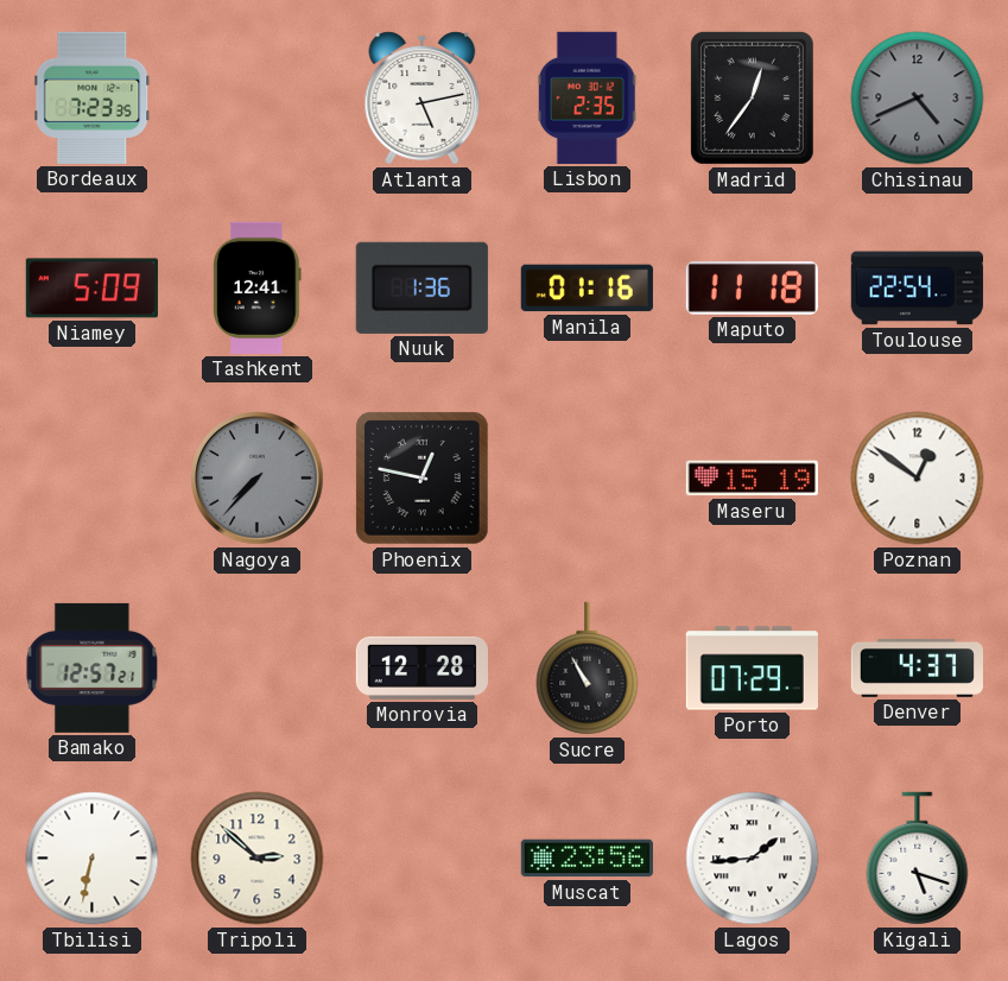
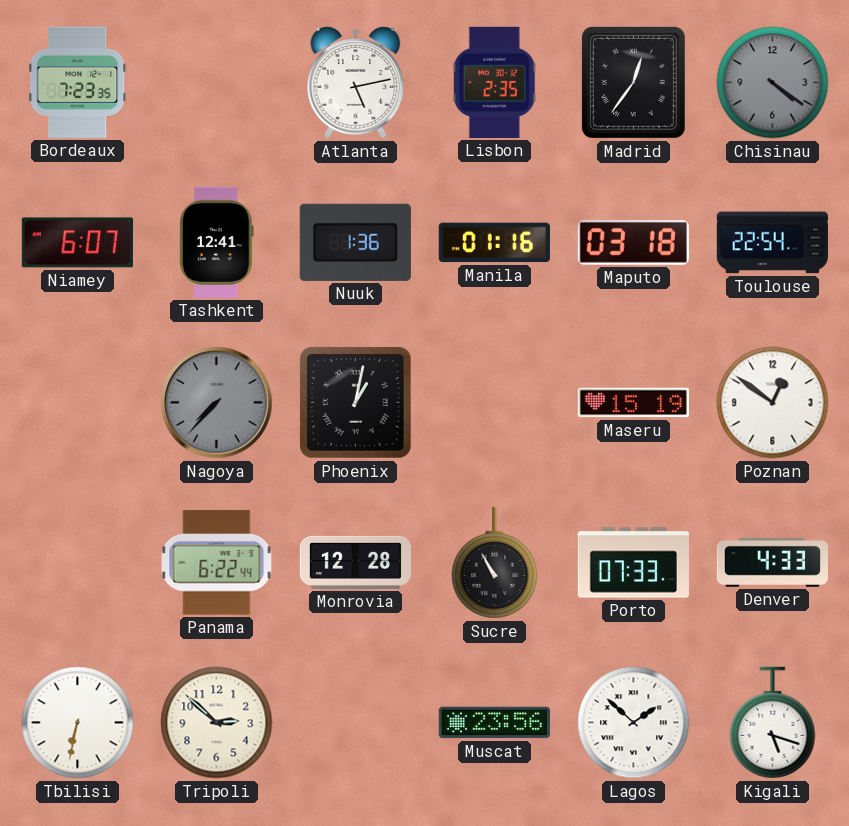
Chisinau: 4:41 -> 4:21 (773, 83)
Niamey: 5:09 -> 6:07 (77, 243)
Maputo: 11:18 -> 03:18 (633, 243)
Phoenix: 12:47 -> 1:02 (355, 402)
Bamako: 12:57 -> none (93, 667)
Panama: none -> 6:22 (217, 563)
Porto: 07:29 -> 07:33 (633, 563)
Denver: 4:37 -> 4:33 (772, 562)
Lagos: 1:44 -> 1:52 (634, 723)
